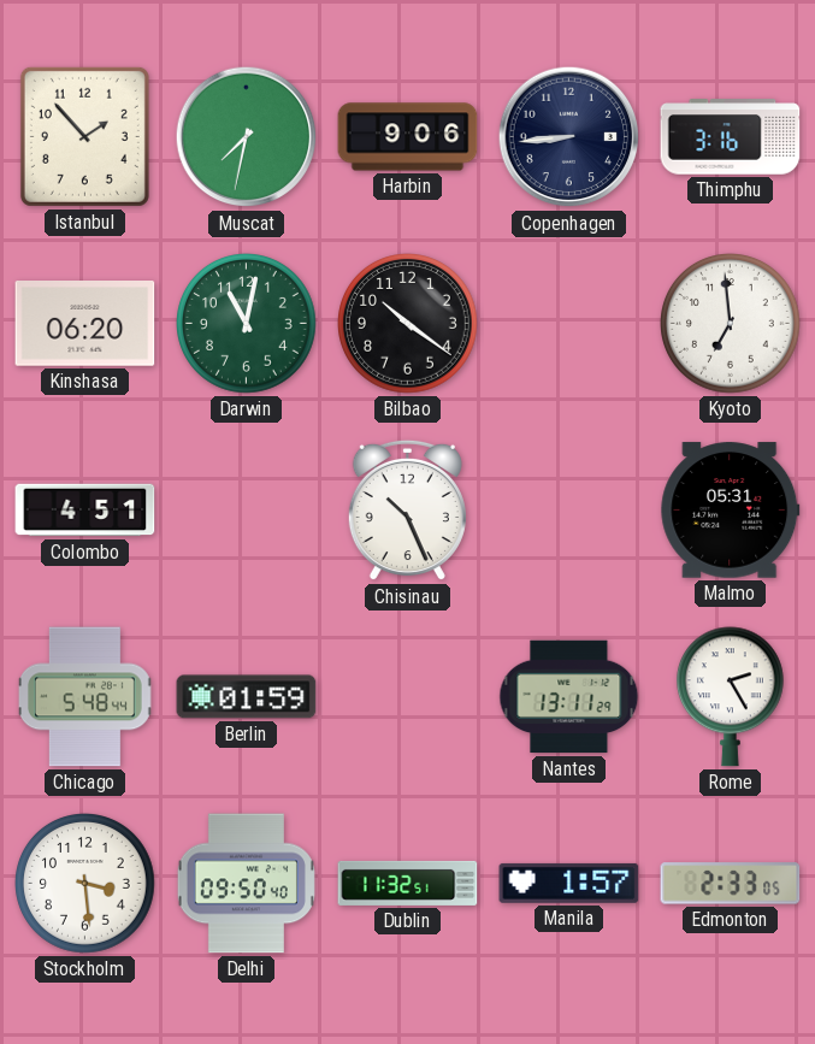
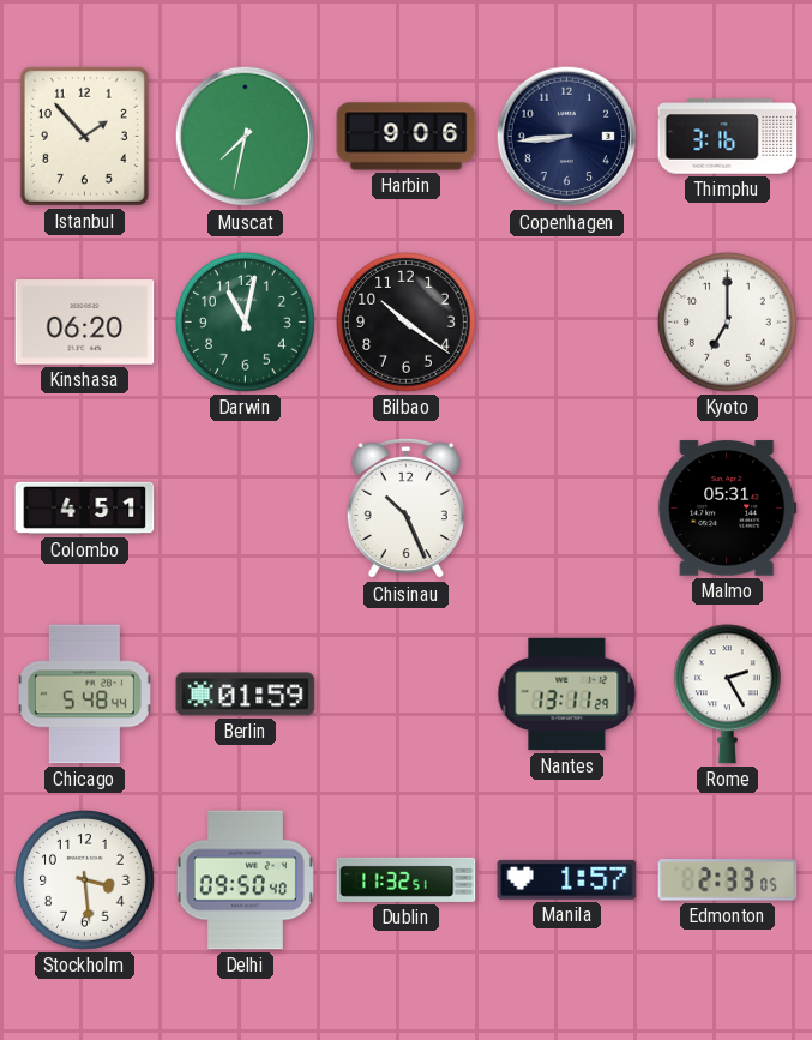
Kyoto: 6:59 -> 7:00 (728, 323)
